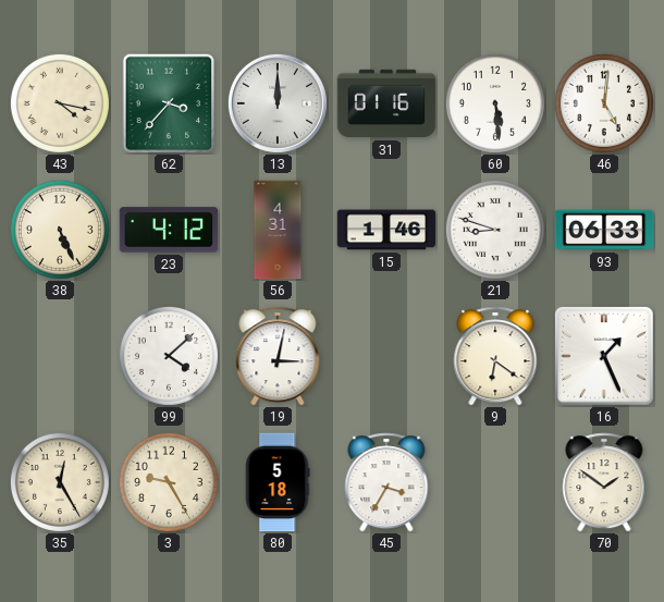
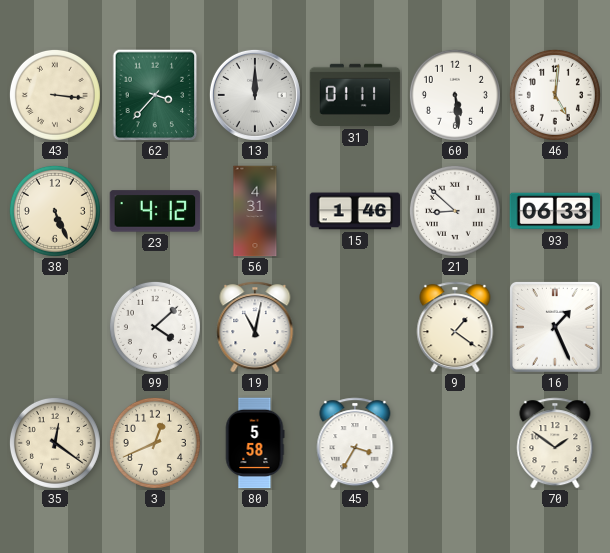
43: 4:17 -> 3:16 (55, 95)
31: 01:16 -> 01:11 (355, 95)
21: 8:48 -> 8:52 (455, 211)
19: 3:02 -> 11:02 (255, 327)
9: 6:21 -> 1:21 (455, 327)
35: 12:25 -> 12:21 (55, 443)
3: 9:25 -> 12:41 (155, 443)
80: 5:18 -> 5:58 (255, 443)
